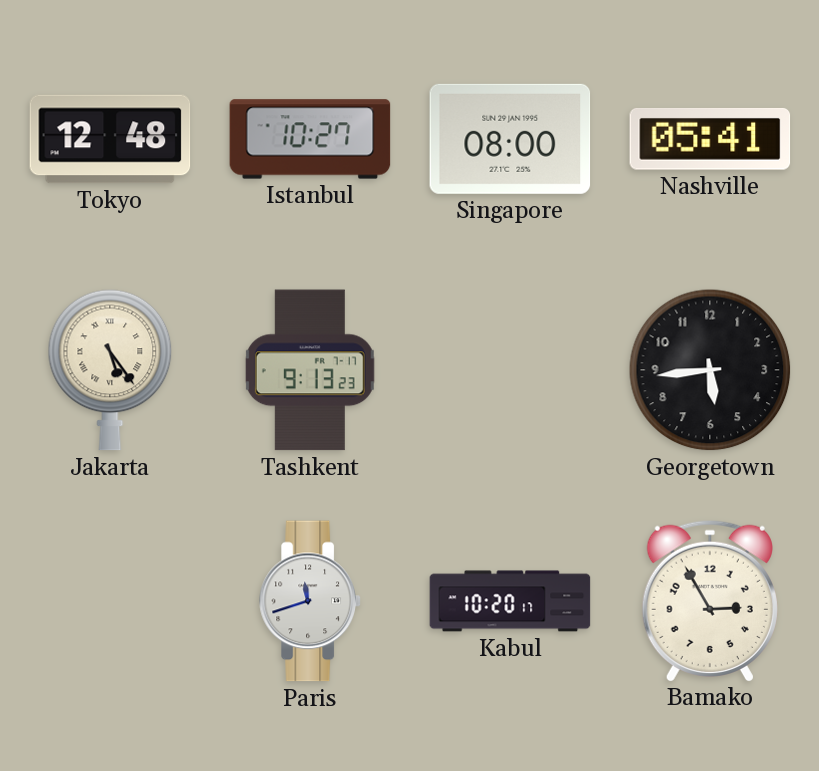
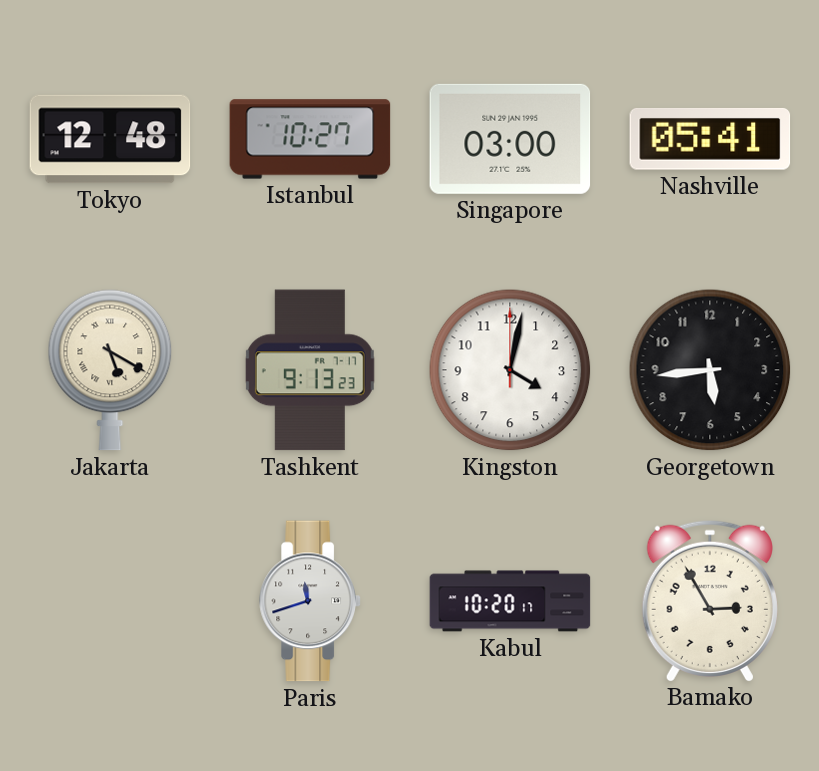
Singapore: 08:00 -> 03:00 (510, 139)
Jakarta: 5:24 -> 5:20 (110, 370)
Kingston: none -> 4:02 (510, 370)
